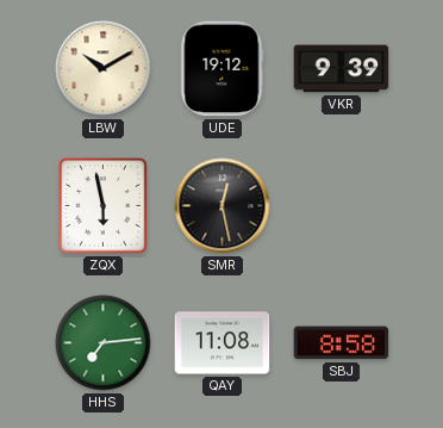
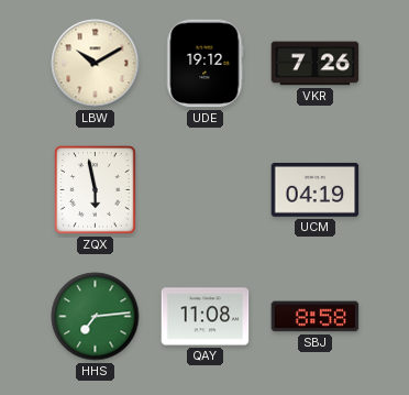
VKR: 9:39 -> 7:26 (316, 64)
SMR: 12:28 -> none (223, 206)
UCM: none -> 04:19 (316, 189)
